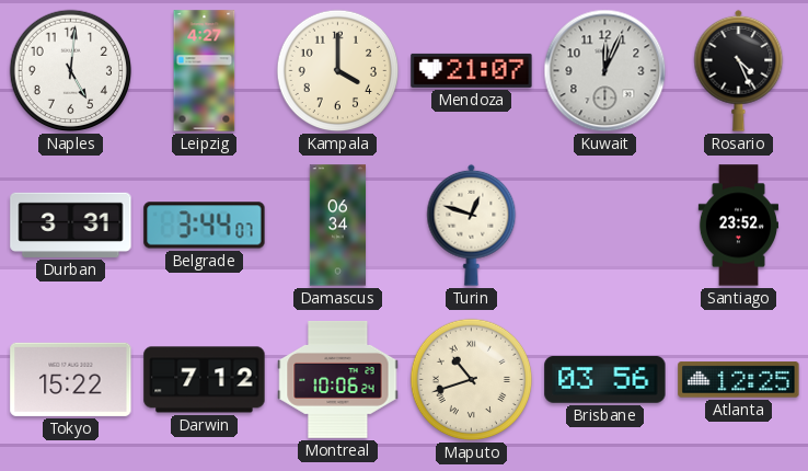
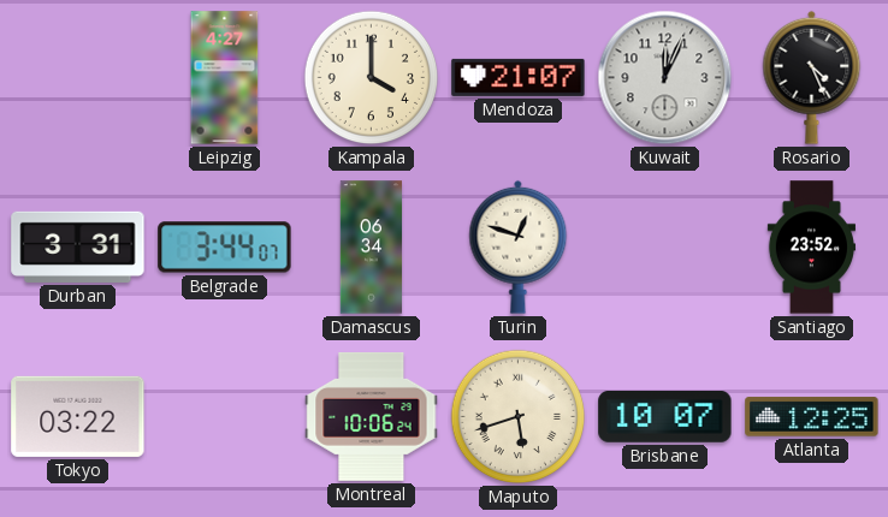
Naples: 5:01 -> none (71, 71)
Tokyo: 15:22 -> 03:22 (78, 416)
Darwin: 7:12 -> none (205, 380)
Maputo: 10:42 -> 5:42 (519, 417)
Brisbane: 03:56 -> 10:07 (665, 416)
